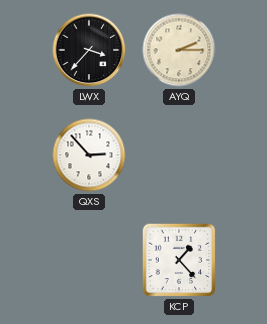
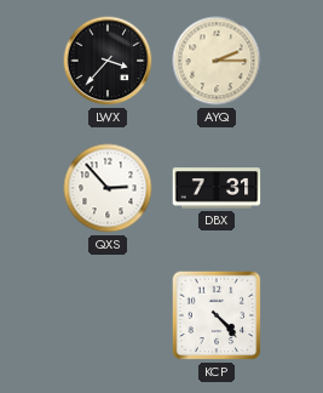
DBX: none -> 7:31 (217, 188)
KCP: 1:23 -> 4:23 (217, 315)
